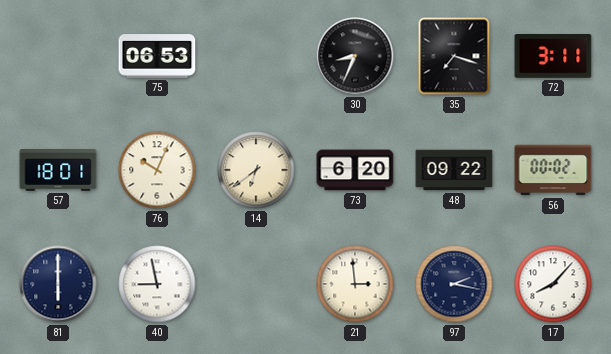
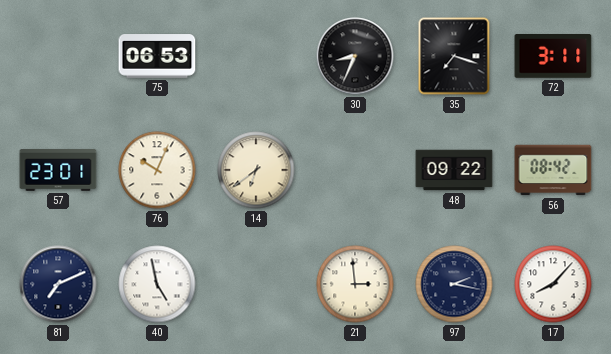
57: 18:01 -> 23:01 (58, 171)
73: 6:20 -> none (355, 170)
56: 00:02 -> 08:42 (553, 170)
81: 6:00 -> 7:11 (58, 284)
40: 8:58 -> 4:58 (157, 284)
